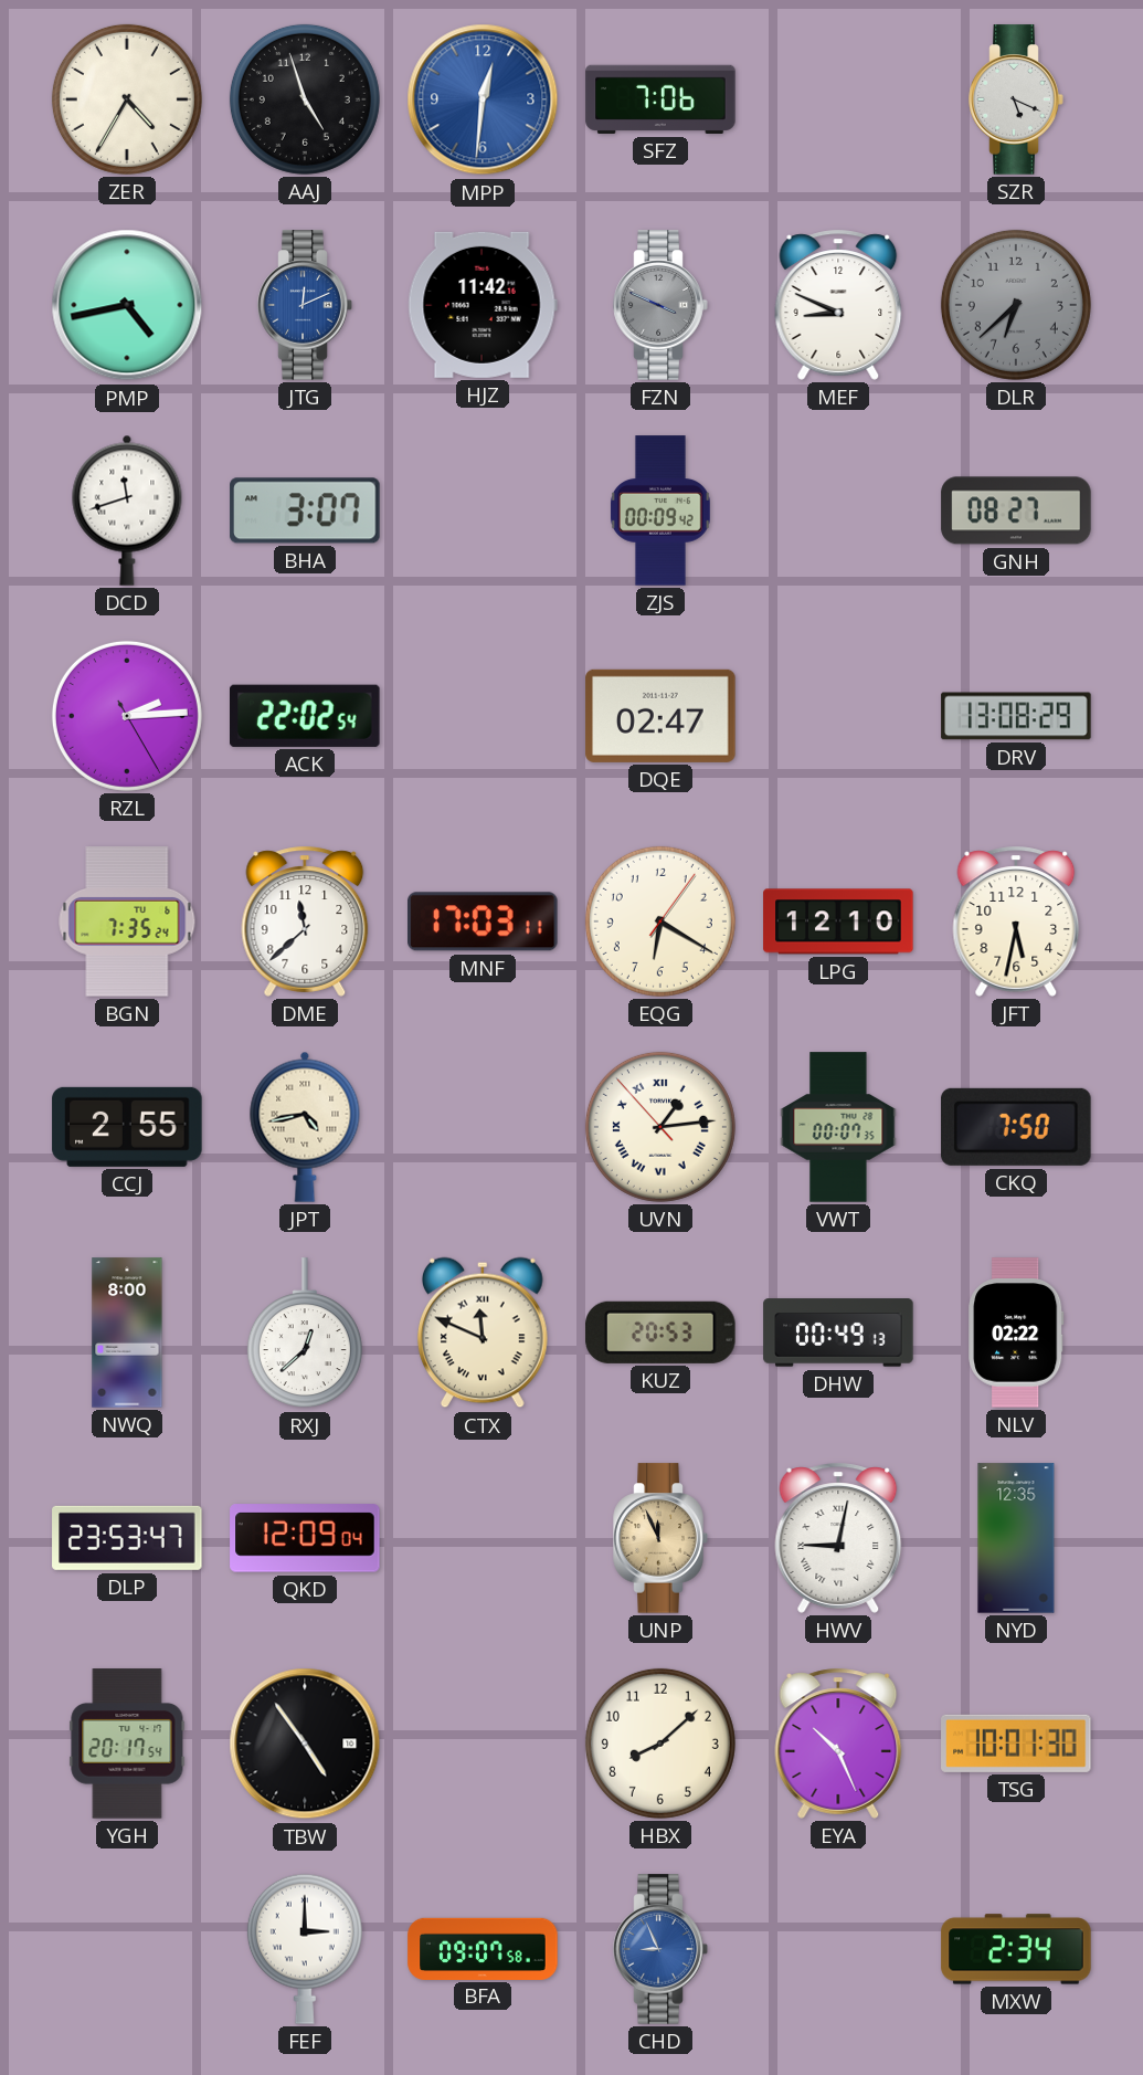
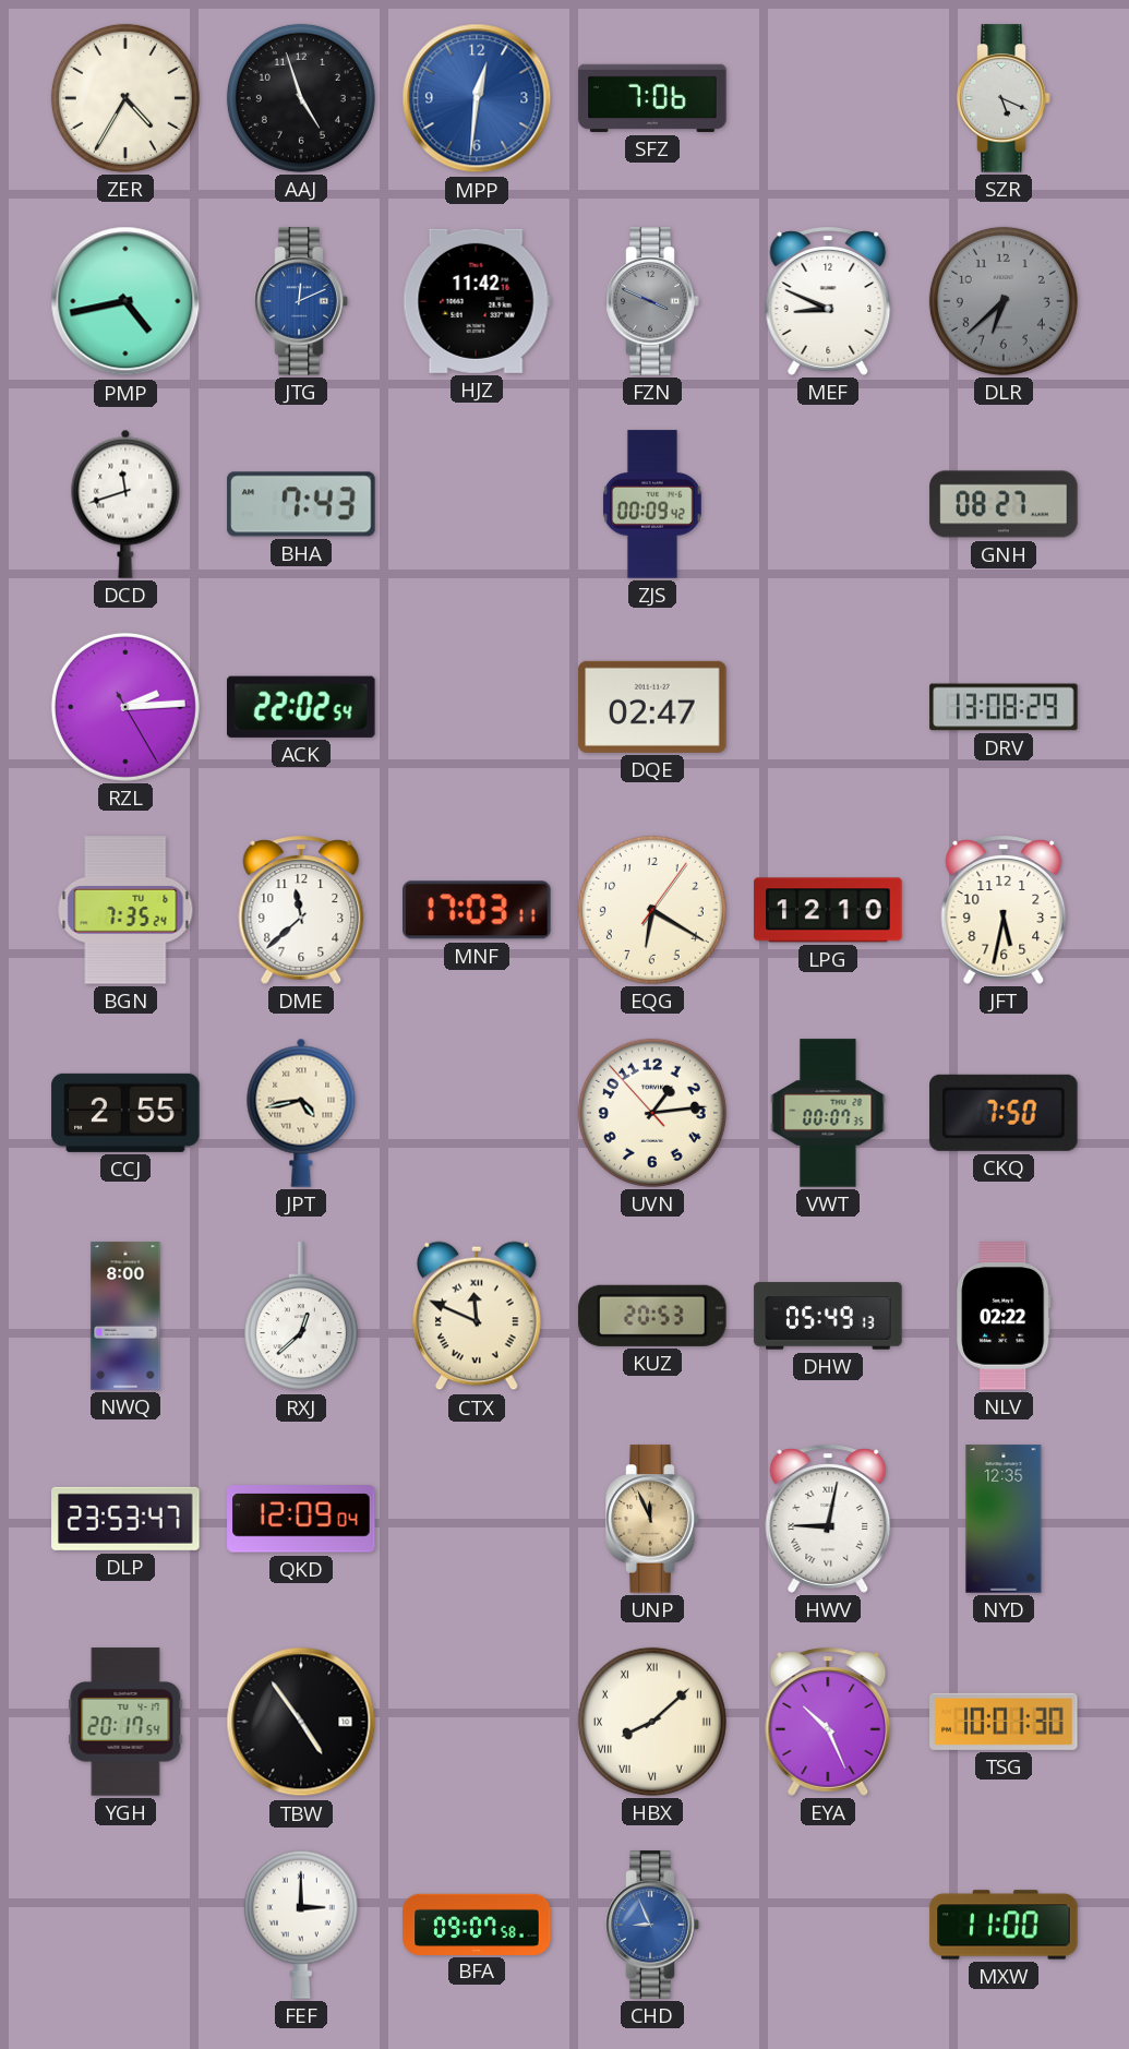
BHA: 3:07 -> 7:43 (301, 504)
UVN numerals: Roman -> Arabic (652, 1113)
DHW: 00:49 -> 05:49 (828, 1316)
HBX numerals: Arabic -> Roman (652, 1722)
MXW: 2:34 -> 11:00 (1004, 1925)
